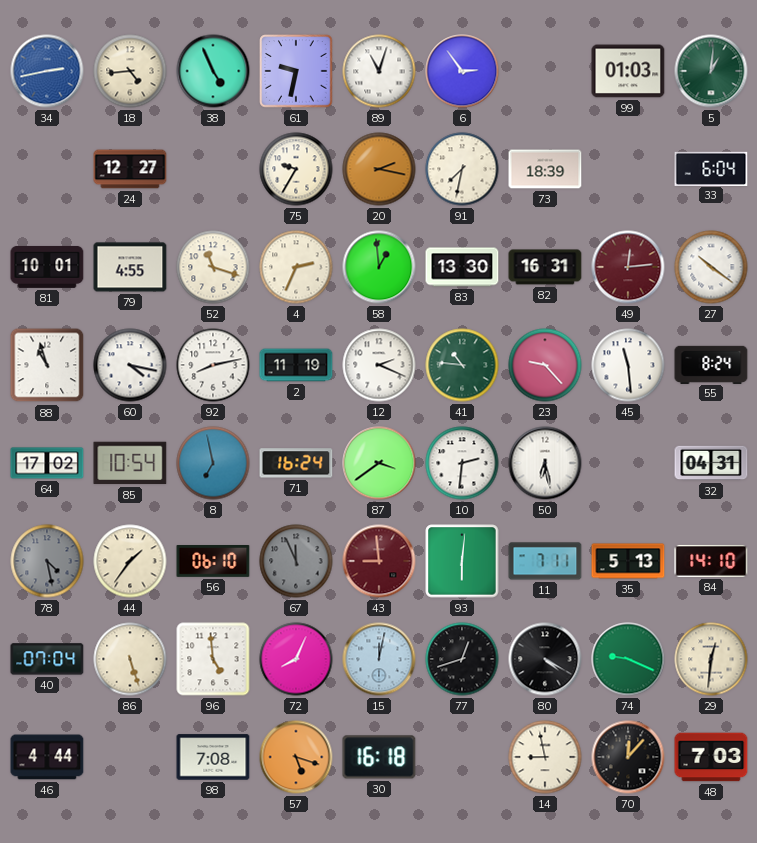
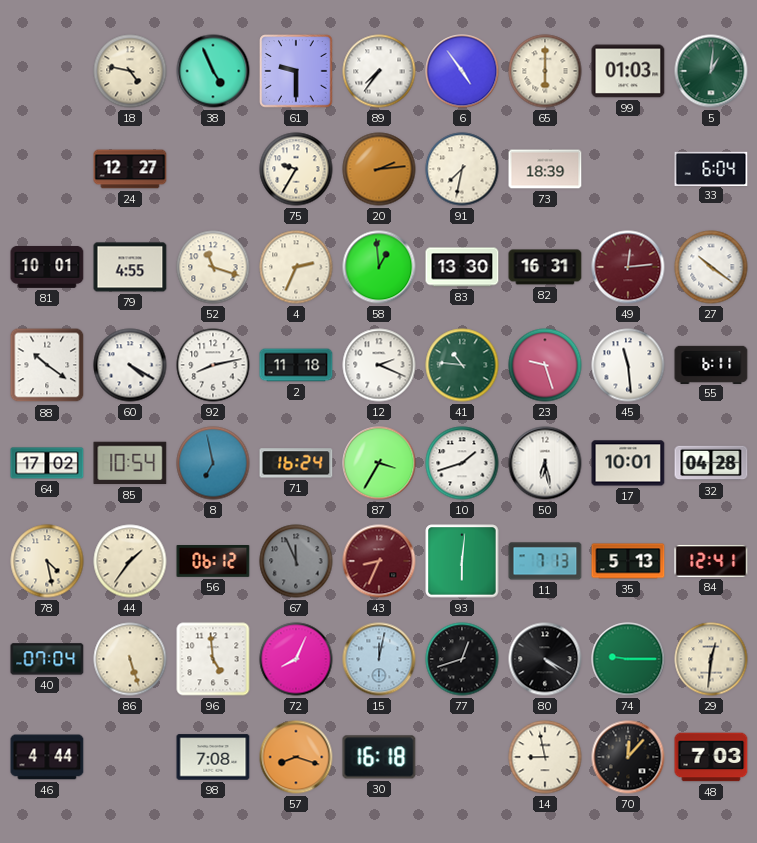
34: 2:43 -> none (47, 71)
18: 4:44 -> 4:47 (130, 71)
61: 9:32 -> 9:30 (296, 71)
89: 11:03 -> 7:36 (379, 71)
6: 2:54 -> 4:54 (462, 71)
65: none -> 6:00 (545, 71)
20: 2:17 -> 2:14 (379, 169)
88: 10:57 -> 10:21 (47, 365)
60: 4:17 -> 4:20 (130, 365)
2: 11:19 -> 11:18 (296, 365)
23: 9:23 -> 9:27 (545, 365)
55: 8:24 -> 6:11 (711, 364)
87: 3:39 -> 3:35 (379, 463)
10: 2:31 -> 1:42 (462, 463)
17: none -> 10:01 (628, 463)
32: 04:31 -> 04:28 (711, 463)
78 dial: grey -> cream (47, 561)
56: 06:10 -> 06:12 (213, 562)
43: 8:59 -> 8:34 (379, 561)
11: 7:11 -> 7:13 (545, 561)
84: 14:10 -> 12:41 (711, 561)
74: 9:19 -> 9:15 (628, 659)
57: 5:18 -> 8:18 (296, 757)
